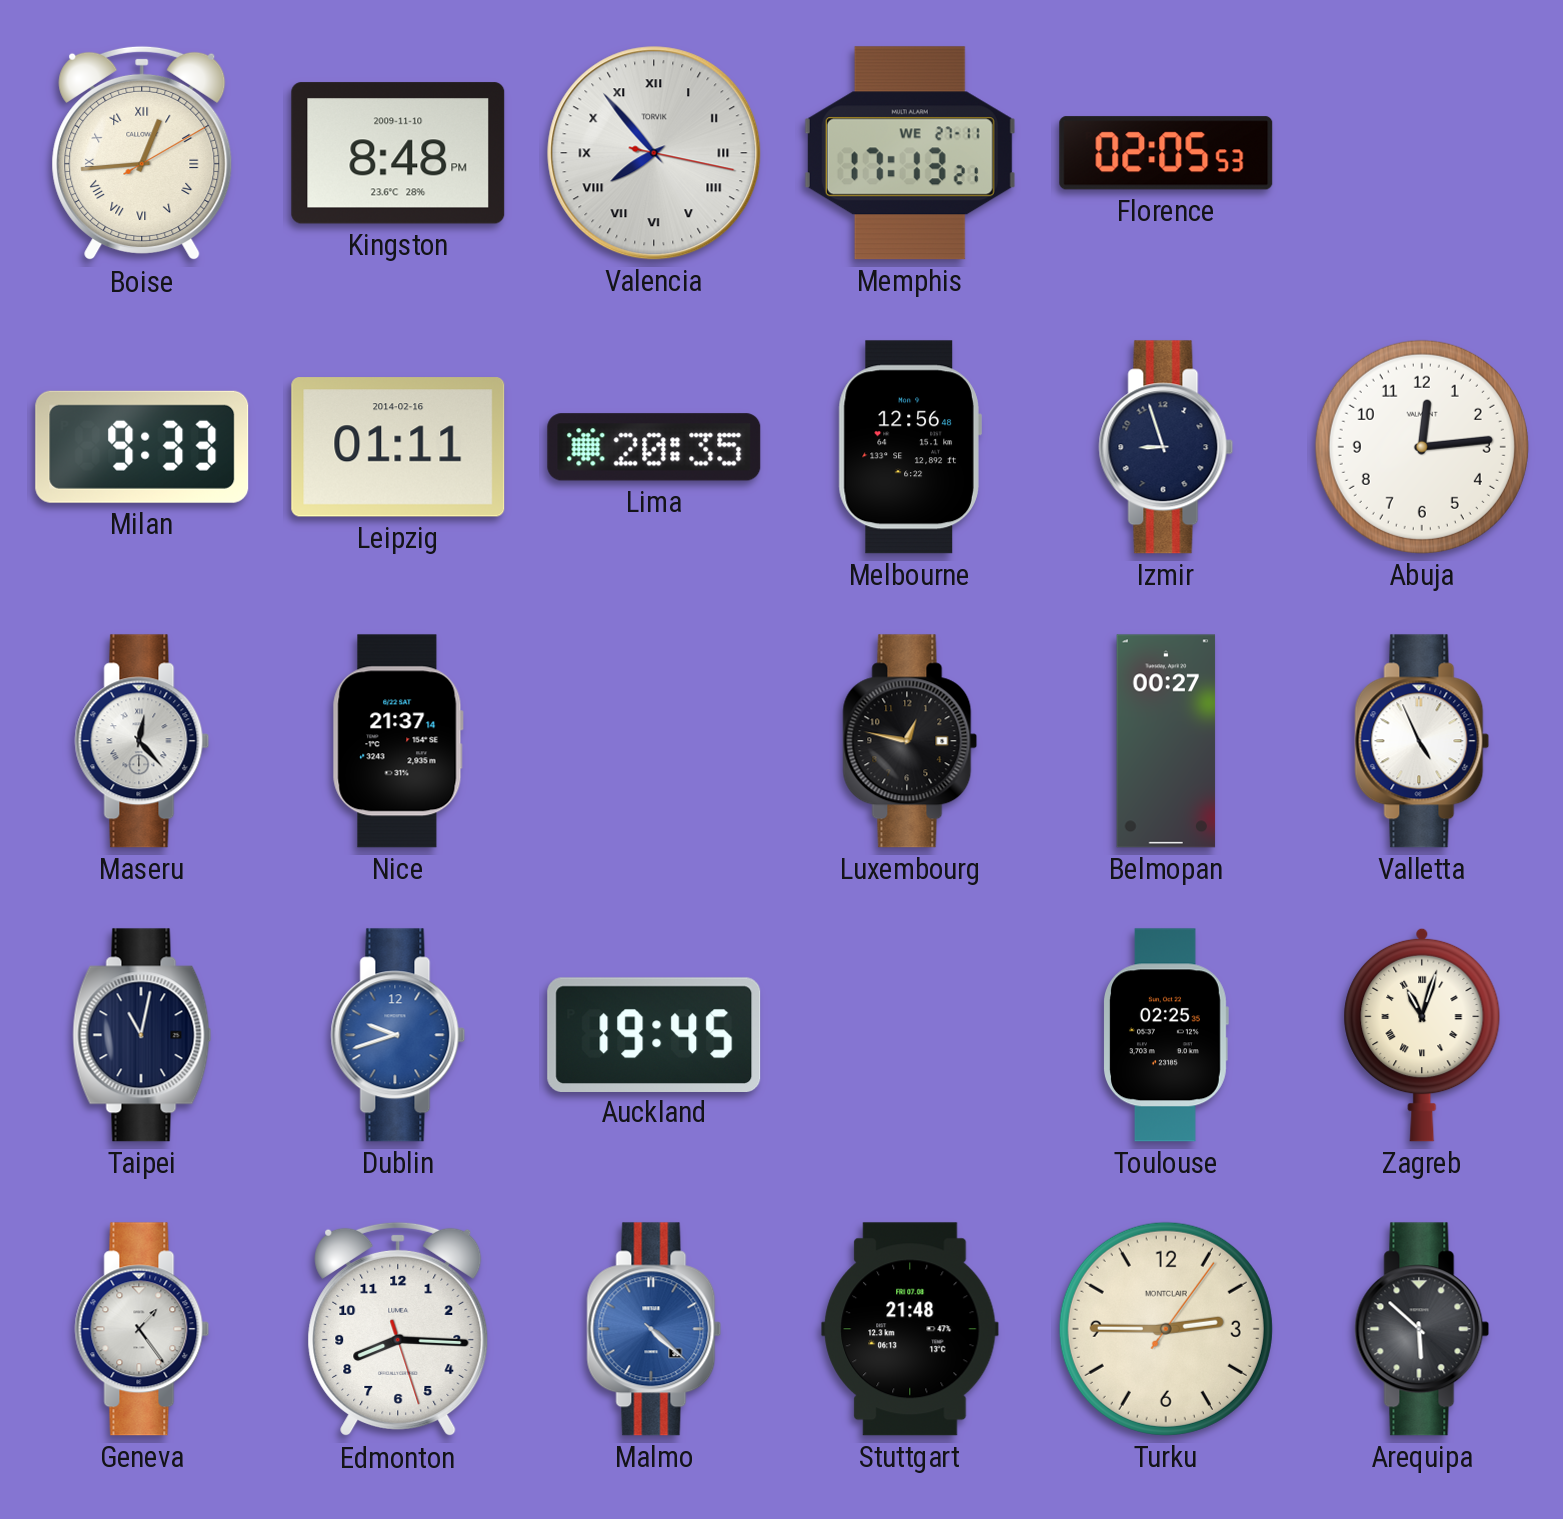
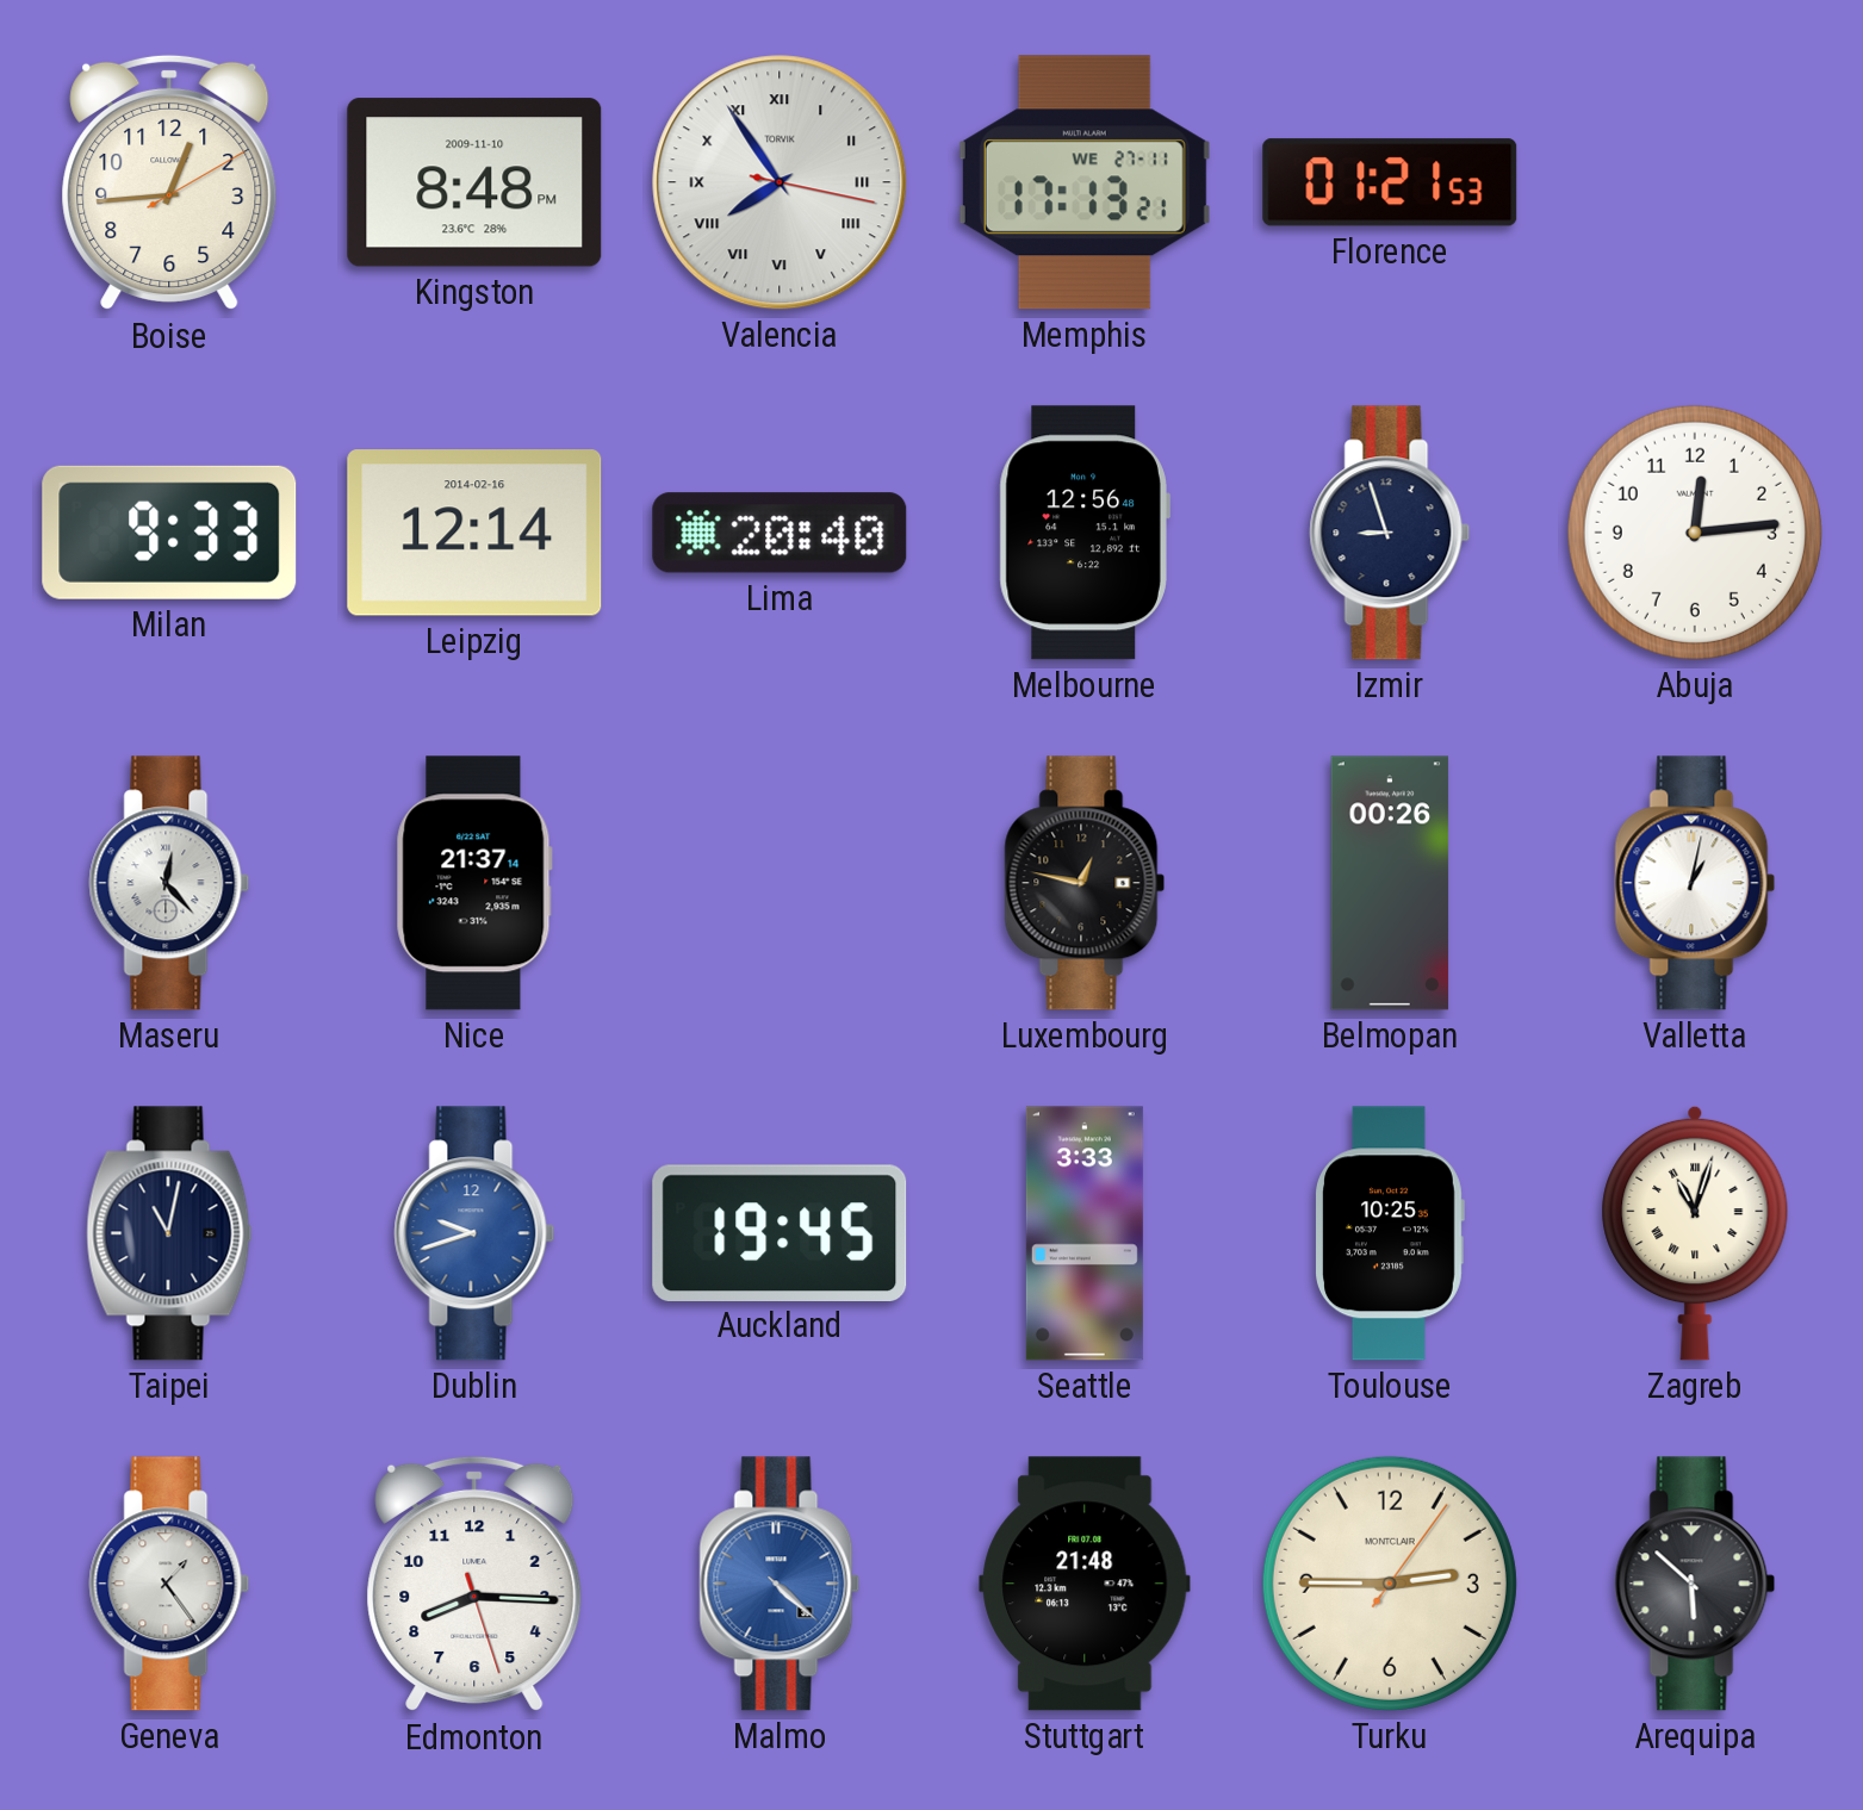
Boise numerals: Roman -> Arabic (169, 182)
Valencia: 7:53 -> 7:54 (780, 182)
Florence: 02:05 -> 01:21 (1390, 182)
Leipzig: 01:11 -> 12:14 (474, 533)
Lima: 20:35 -> 20:40 (780, 533)
Belmopan: 00:27 -> 00:26 (1390, 883)
Valletta: 4:56 -> 1:02 (1695, 883)
Seattle: none -> 3:33 (1085, 1233)
Toulouse: 02:25 -> 10:25 (1390, 1233)
